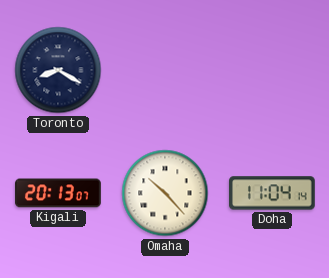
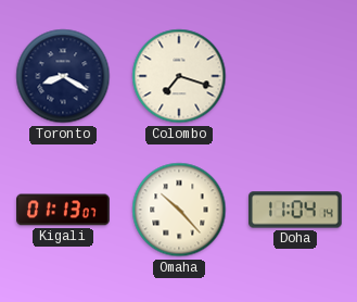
Colombo: none -> 7:18 (179, 76)
Kigali: 20:13 -> 01:13 (63, 210)
